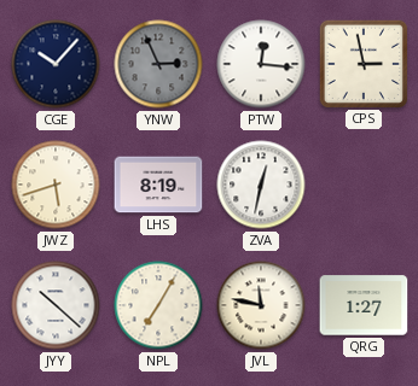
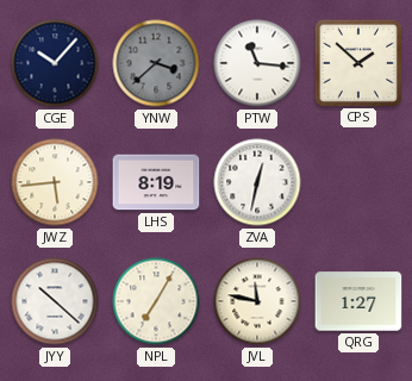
YNW: 2:56 -> 3:38 (156, 63)
PTW: 12:16 -> 11:16 (257, 63)
CPS: 2:58 -> 1:52 (357, 62)
JWZ: 5:42 -> 5:44 (55, 182)
